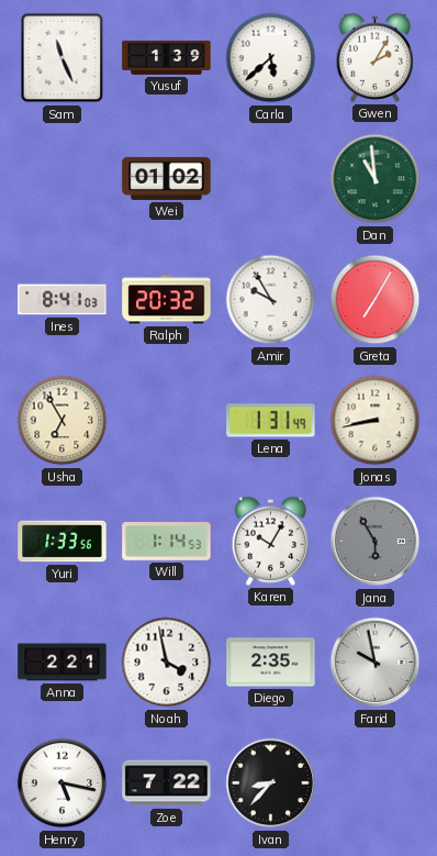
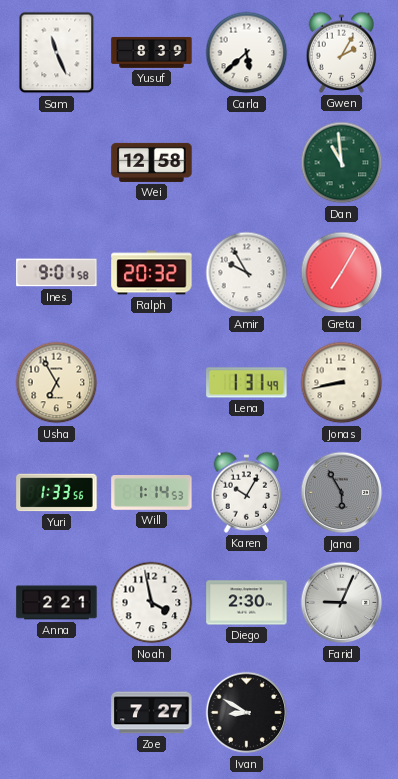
Yusuf: 1:39 -> 8:39 (152, 52)
Wei: 01:02 -> 12:58 (152, 162)
Ines: 8:41 -> 9:01 (57, 273)
Diego: 2:35 -> 2:30 (247, 603)
Farid: 9:58 -> 9:04 (342, 603)
Henry: 5:17 -> none (63, 783)
Zoe: 7:22 -> 7:27 (152, 713)
Ivan: 8:37 -> 8:50 (247, 713)
